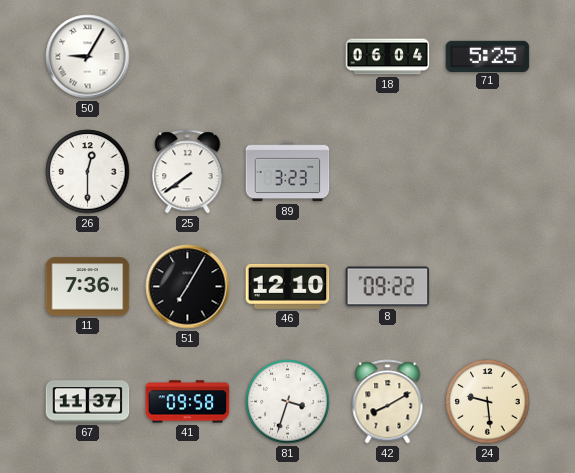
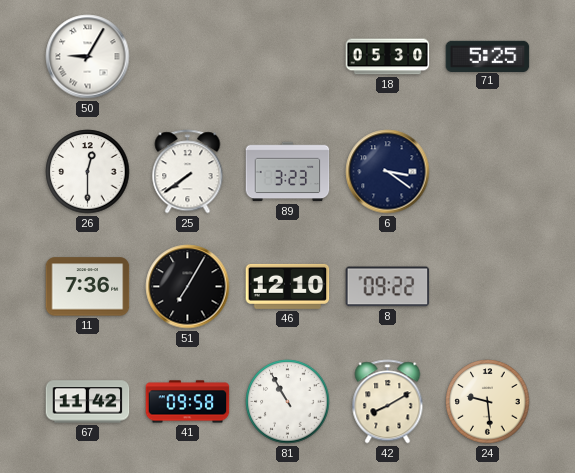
18: 06:04 -> 05:30 (388, 57)
6: none -> 3:21 (388, 172)
67: 11:37 -> 11:42 (88, 402)
81: 3:33 -> 10:55 (288, 402)
